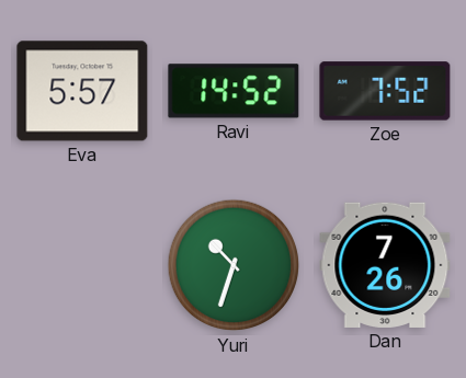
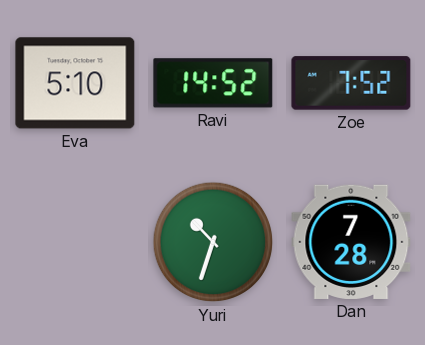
Eva: 5:57 -> 5:10 (75, 83)
Dan: 7:26 -> 7:28 (351, 242)
